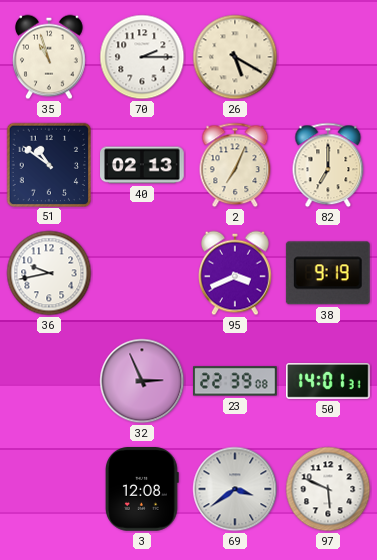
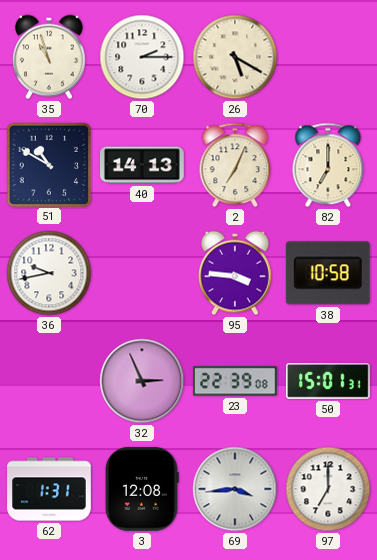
51: 10:51 -> 10:50 (48, 164)
40: 02:13 -> 14:13 (143, 165)
95: 3:41 -> 3:46 (236, 273)
38: 9:19 -> 10:58 (328, 273)
50: 14:01 -> 15:01 (329, 381)
62: none -> 1:31 (49, 489)
69: 3:39 -> 3:44 (235, 489)
97: 5:49 -> 7:00 (328, 489)
